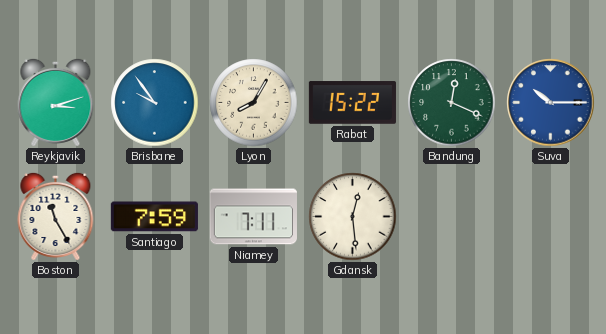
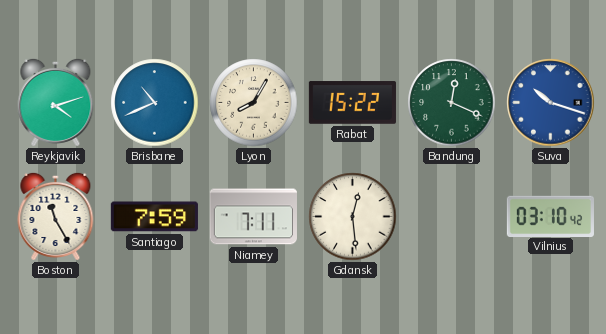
Reykjavik: 3:12 -> 4:12 (56, 102)
Brisbane: 9:54 -> 10:41 (155, 103)
Suva: 10:15 -> 10:18 (551, 103)
Vilnius: none -> 03:10 (550, 216)
